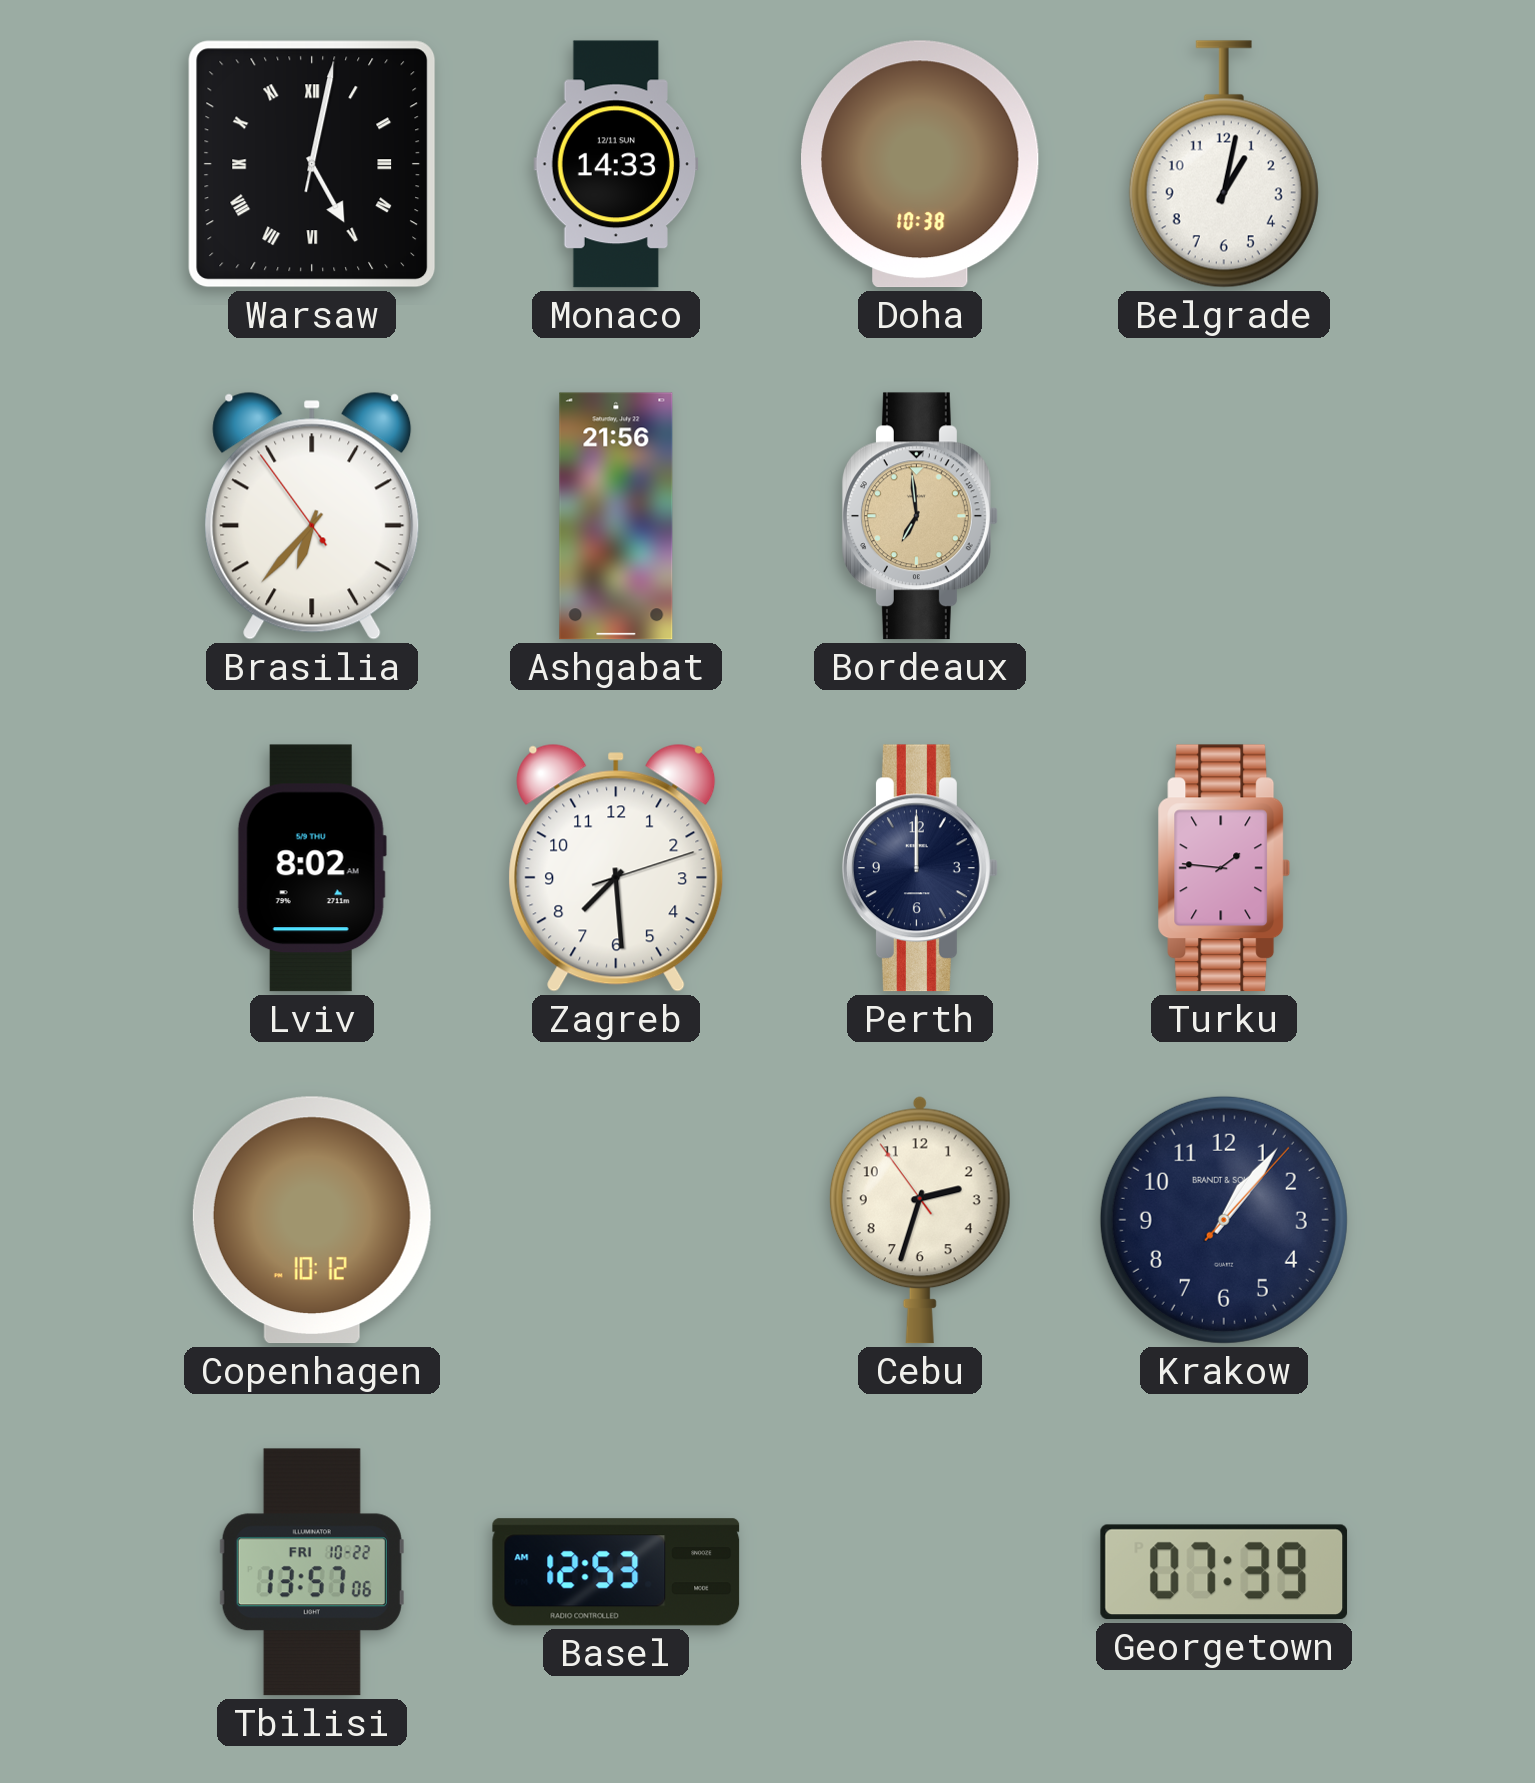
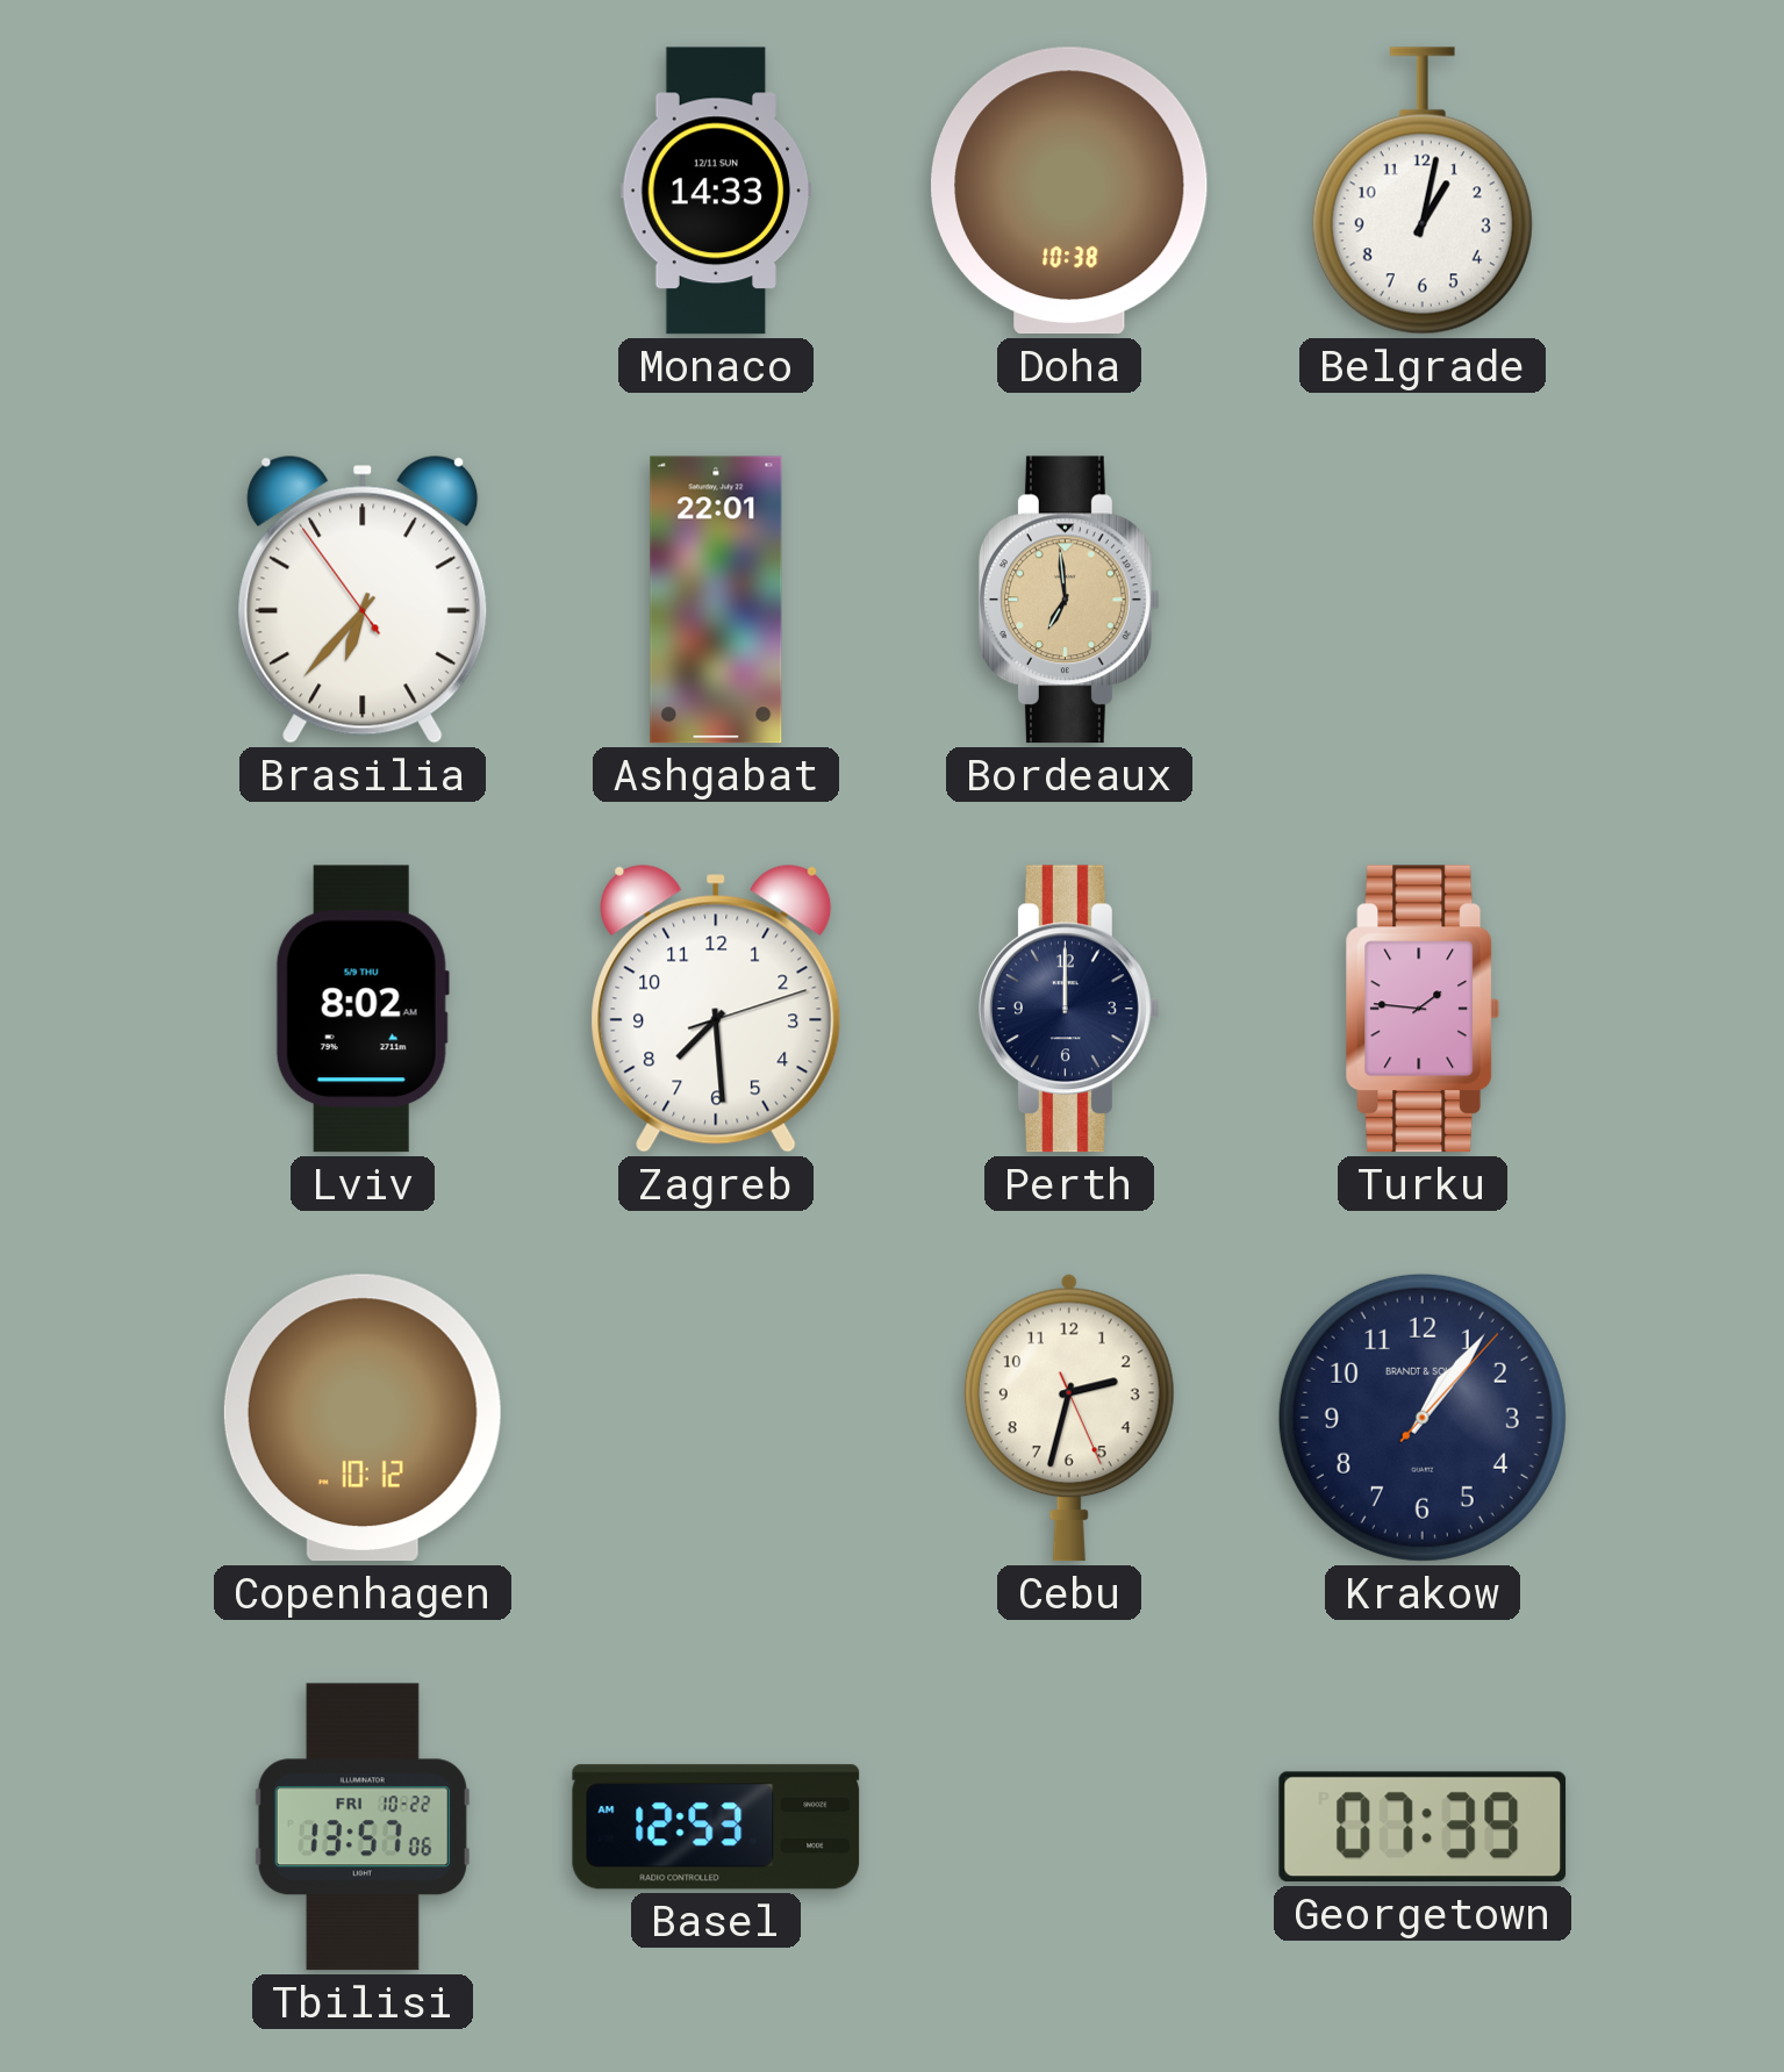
Warsaw: 5:02 -> none (312, 164)
Ashgabat: 21:56 -> 22:01 (716, 600)
Cebu: 2:32:54 -> 2:32:26 (1069, 1418)
